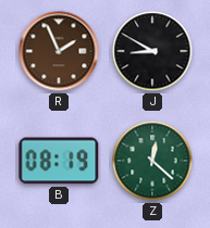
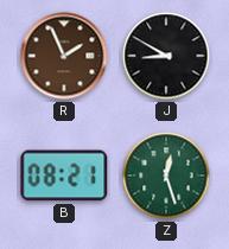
B: 08:19 -> 08:21 (64, 175)
Z: 12:22 -> 12:27 (166, 175)
